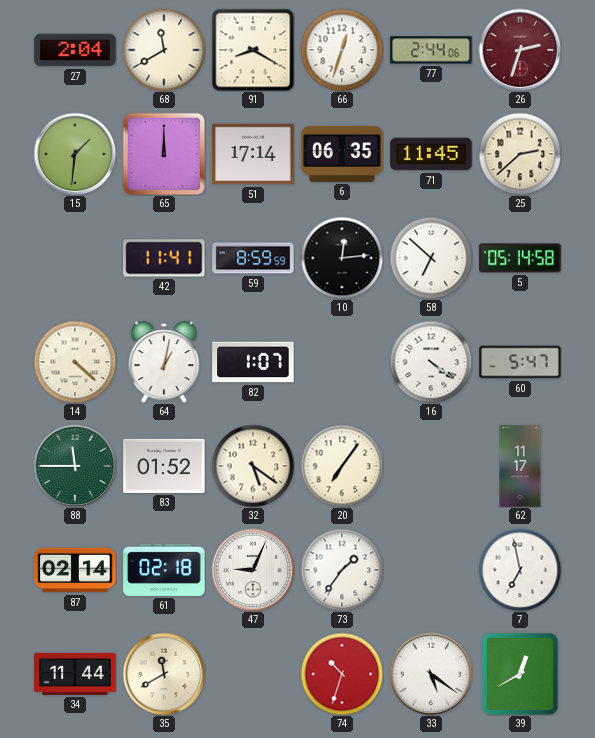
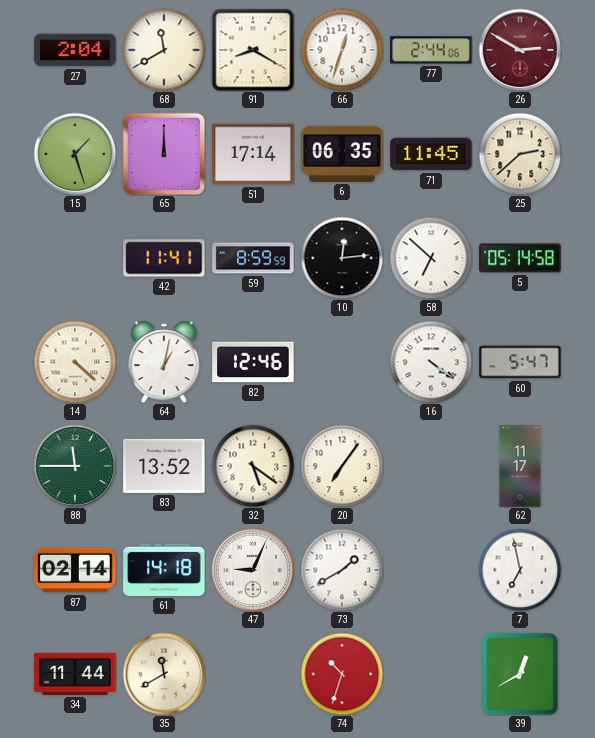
26: 2:33 -> 2:50 (520, 50)
15: 1:31 -> 1:27 (75, 154)
82: 1:07 -> 12:46 (253, 362)
83: 01:52 -> 13:52 (164, 466)
61: 02:18 -> 14:18 (164, 570)
73: 1:36 -> 1:40 (342, 570)
33: 5:21 -> none (431, 674)
